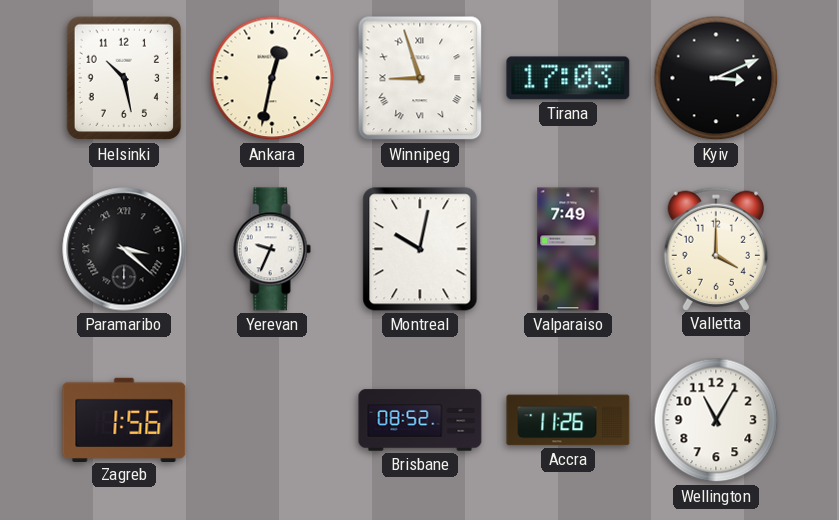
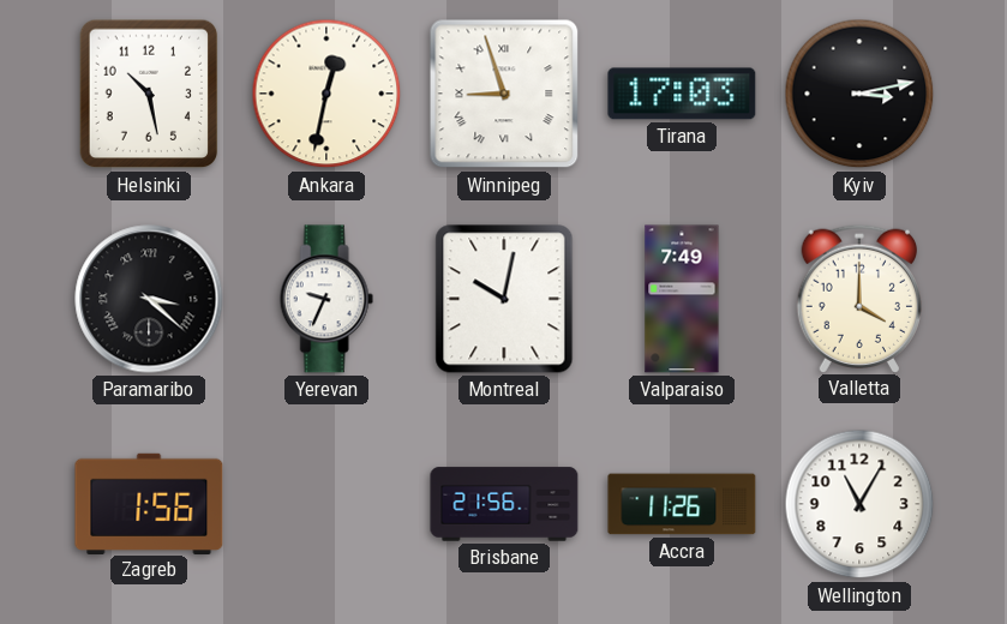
Kyiv: 3:11 -> 3:13 (859, 94)
Brisbane: 08:52 -> 21:56 (504, 504)
